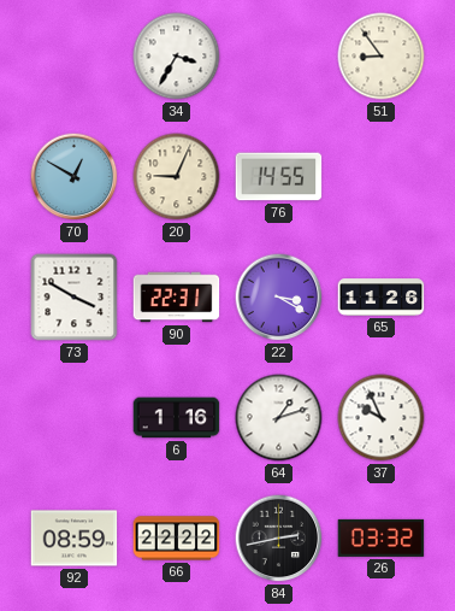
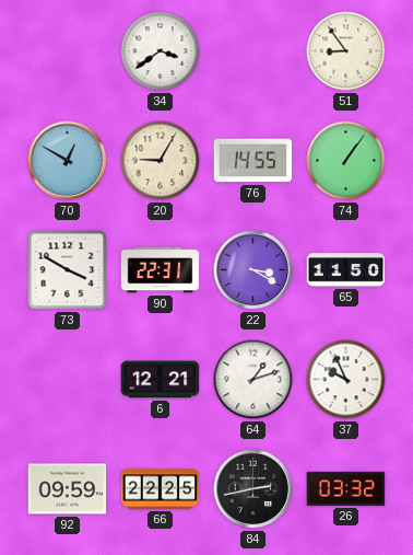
34: 3:35 -> 3:39 (161, 51)
20: 9:04 -> 9:05 (161, 161)
74: none -> 1:06 (346, 161)
65: 11:26 -> 11:50 (346, 270)
6: 1:16 -> 12:21 (161, 380)
92: 08:59 -> 09:59 (68, 489)
66: 22:22 -> 22:25 (161, 489)
